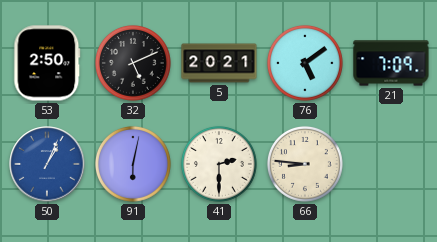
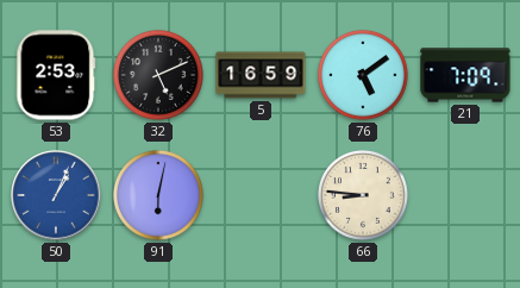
53: 2:50 -> 2:53 (56, 75)
5: 20:21 -> 16:59 (261, 75)
41: 2:30 -> none (219, 164)
